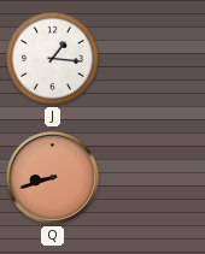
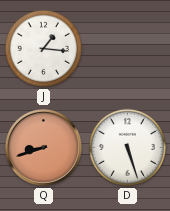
D: none -> 5:27 (127, 147)
